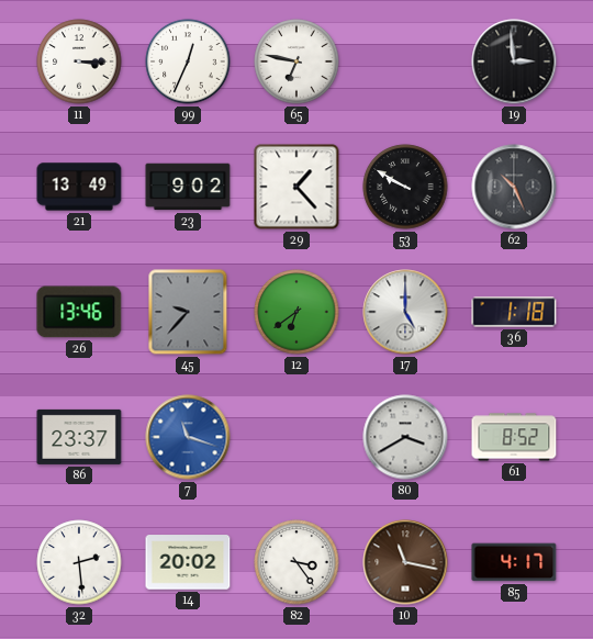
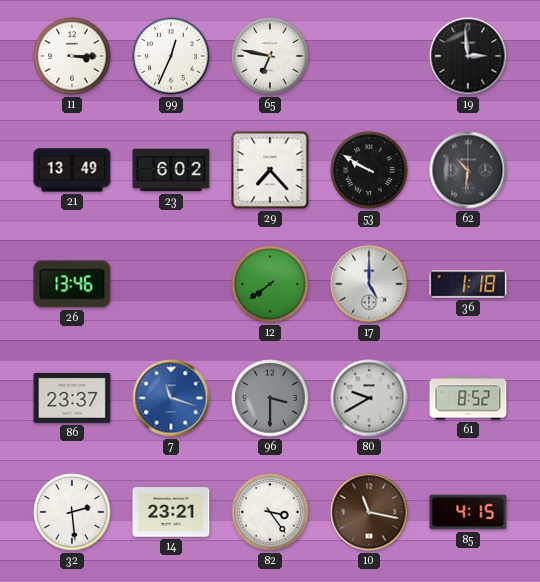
23: 9:02 -> 6:02 (171, 170)
29: 1:23 -> 7:23 (270, 170)
62: 10:26 -> 10:31 (468, 170)
45: 9:37 -> none (188, 312)
12: 6:39 -> 7:39 (270, 284)
96: none -> 3:30 (270, 398)
80: 3:40 -> 9:40 (369, 398)
14: 20:02 -> 23:21 (171, 512)
85: 4:17 -> 4:15 (468, 512)
